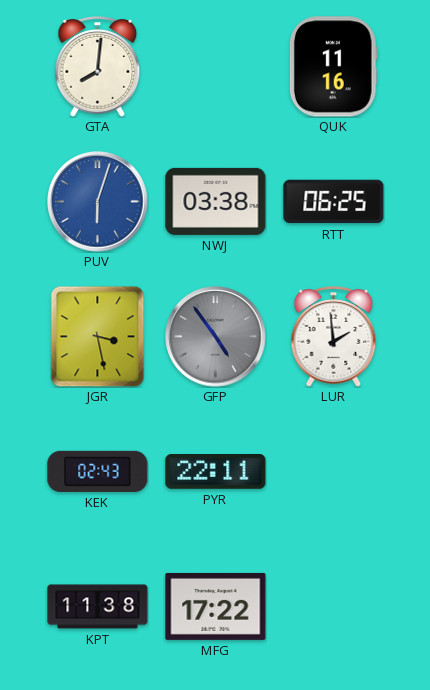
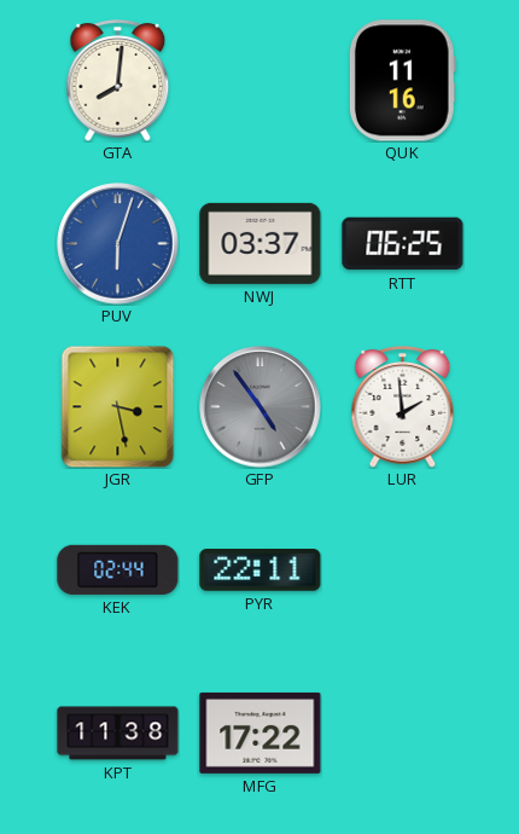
NWJ: 03:38 -> 03:37 (261, 243)
KEK: 02:43 -> 02:44 (118, 569)
